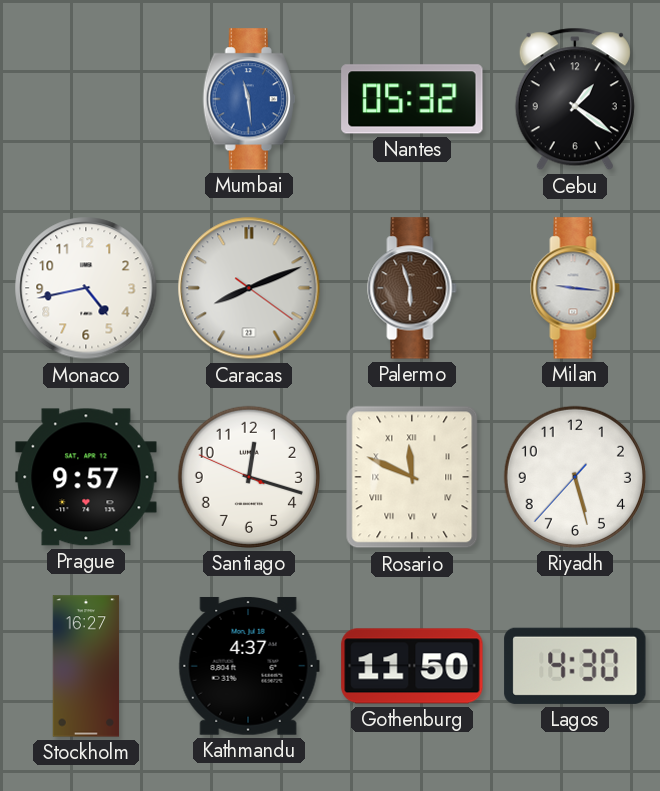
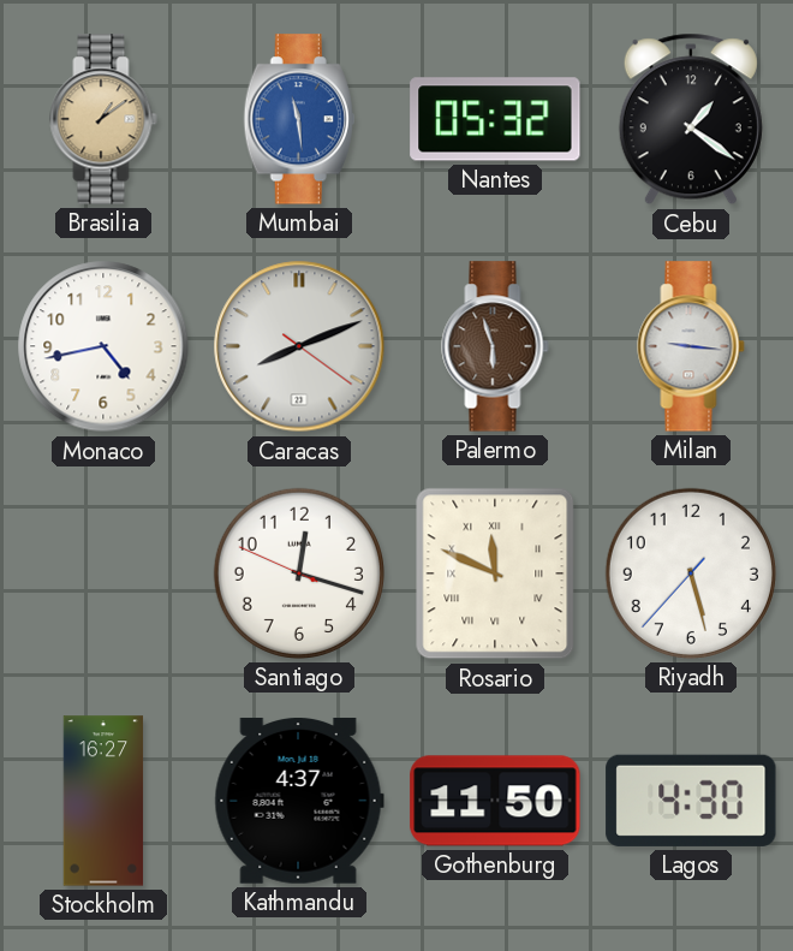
Brasilia: none -> 1:09 (103, 119)
Prague: 9:57 -> none (86, 477)
